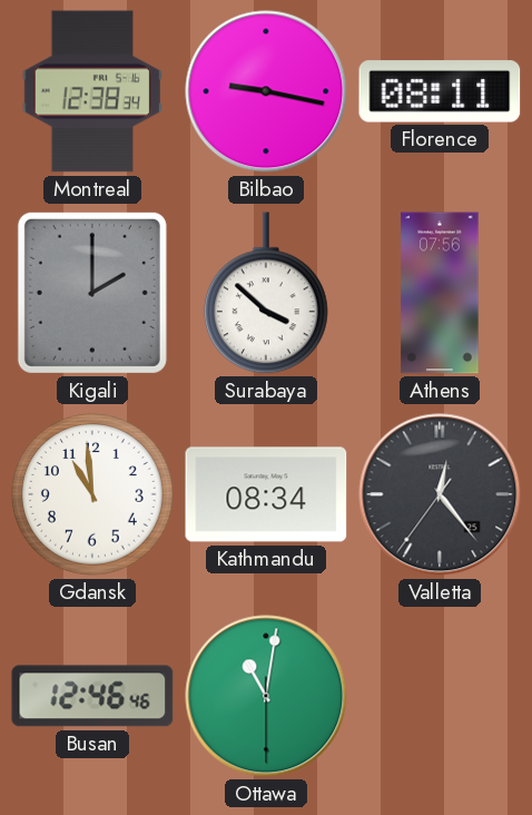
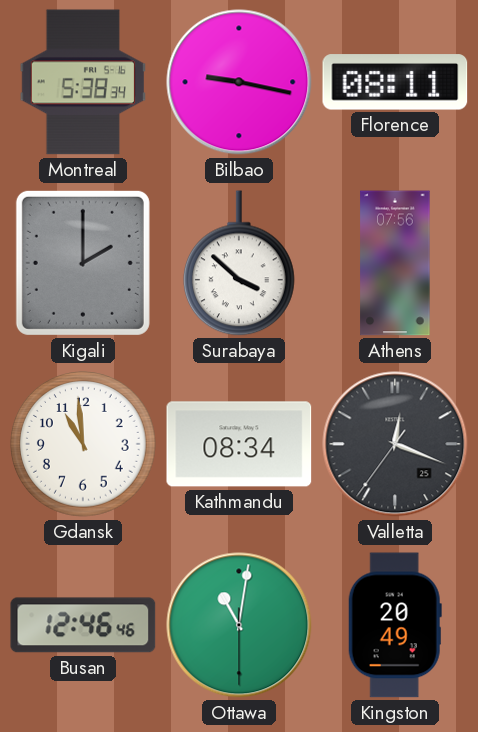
Montreal: 12:38 -> 5:38 (82, 82)
Valletta: 12:23 -> 12:18 (395, 444)
Kingston: none -> 20:49 (395, 625)
